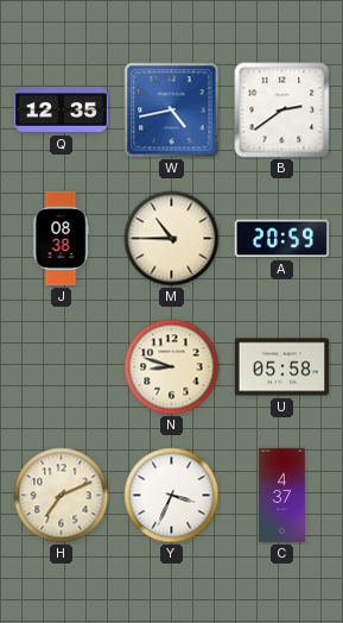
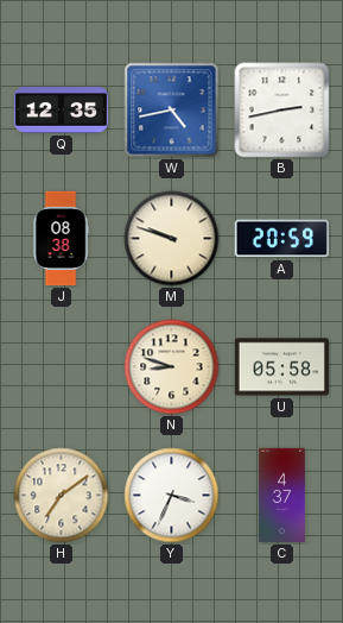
B: 2:39 -> 2:43 (282, 111)
M: 10:45 -> 9:48 (172, 239)
H: 7:11 -> 7:09 (62, 496)
